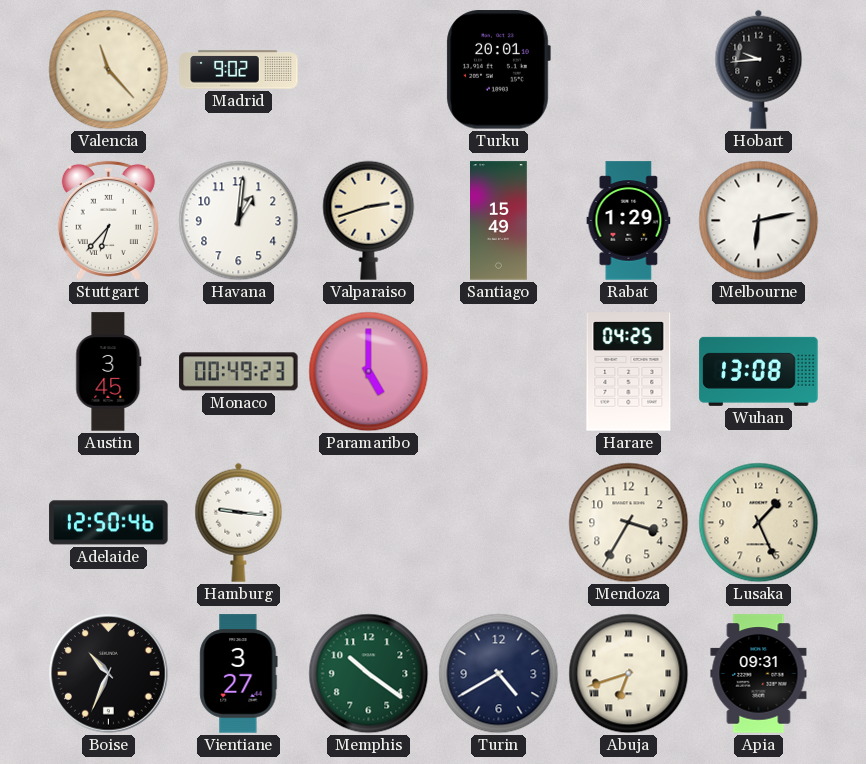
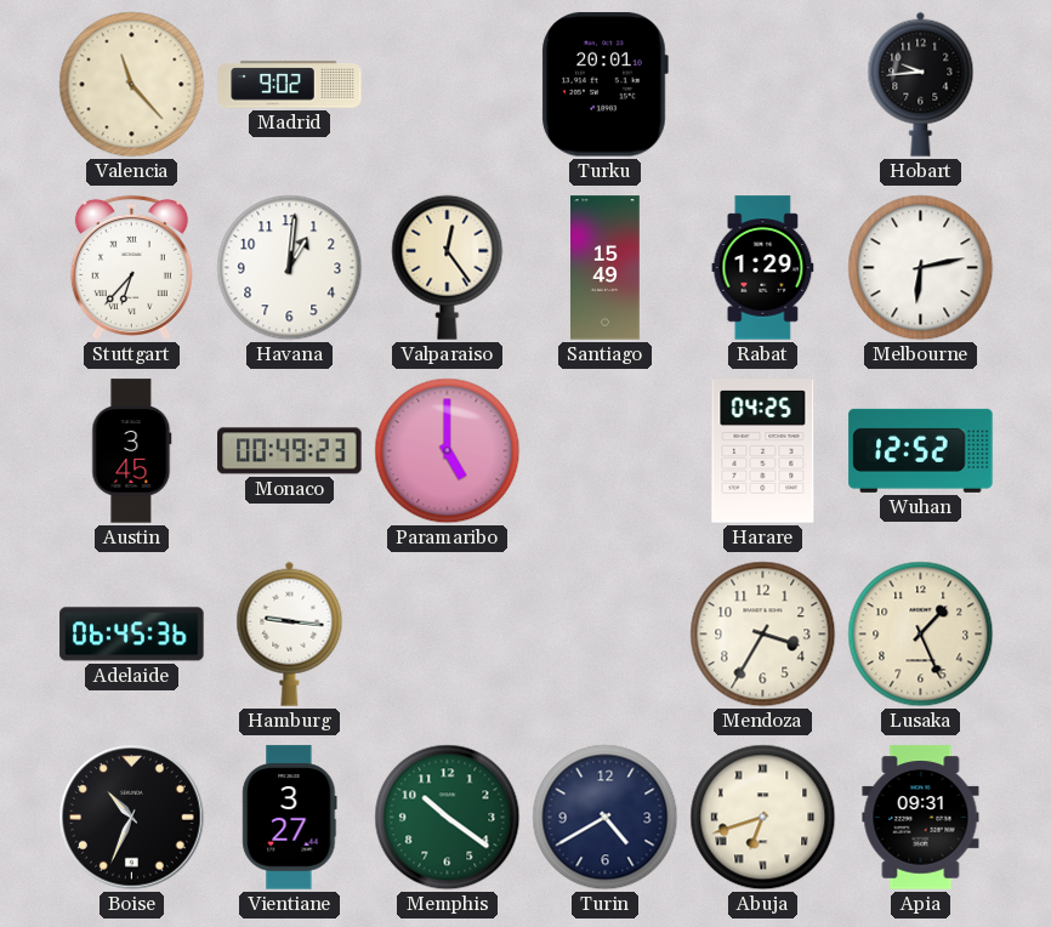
Valparaiso: 2:42 -> 12:24 (448, 267)
Wuhan: 13:08 -> 12:52 (921, 450)
Adelaide: 12:50 -> 06:45 (132, 635)
